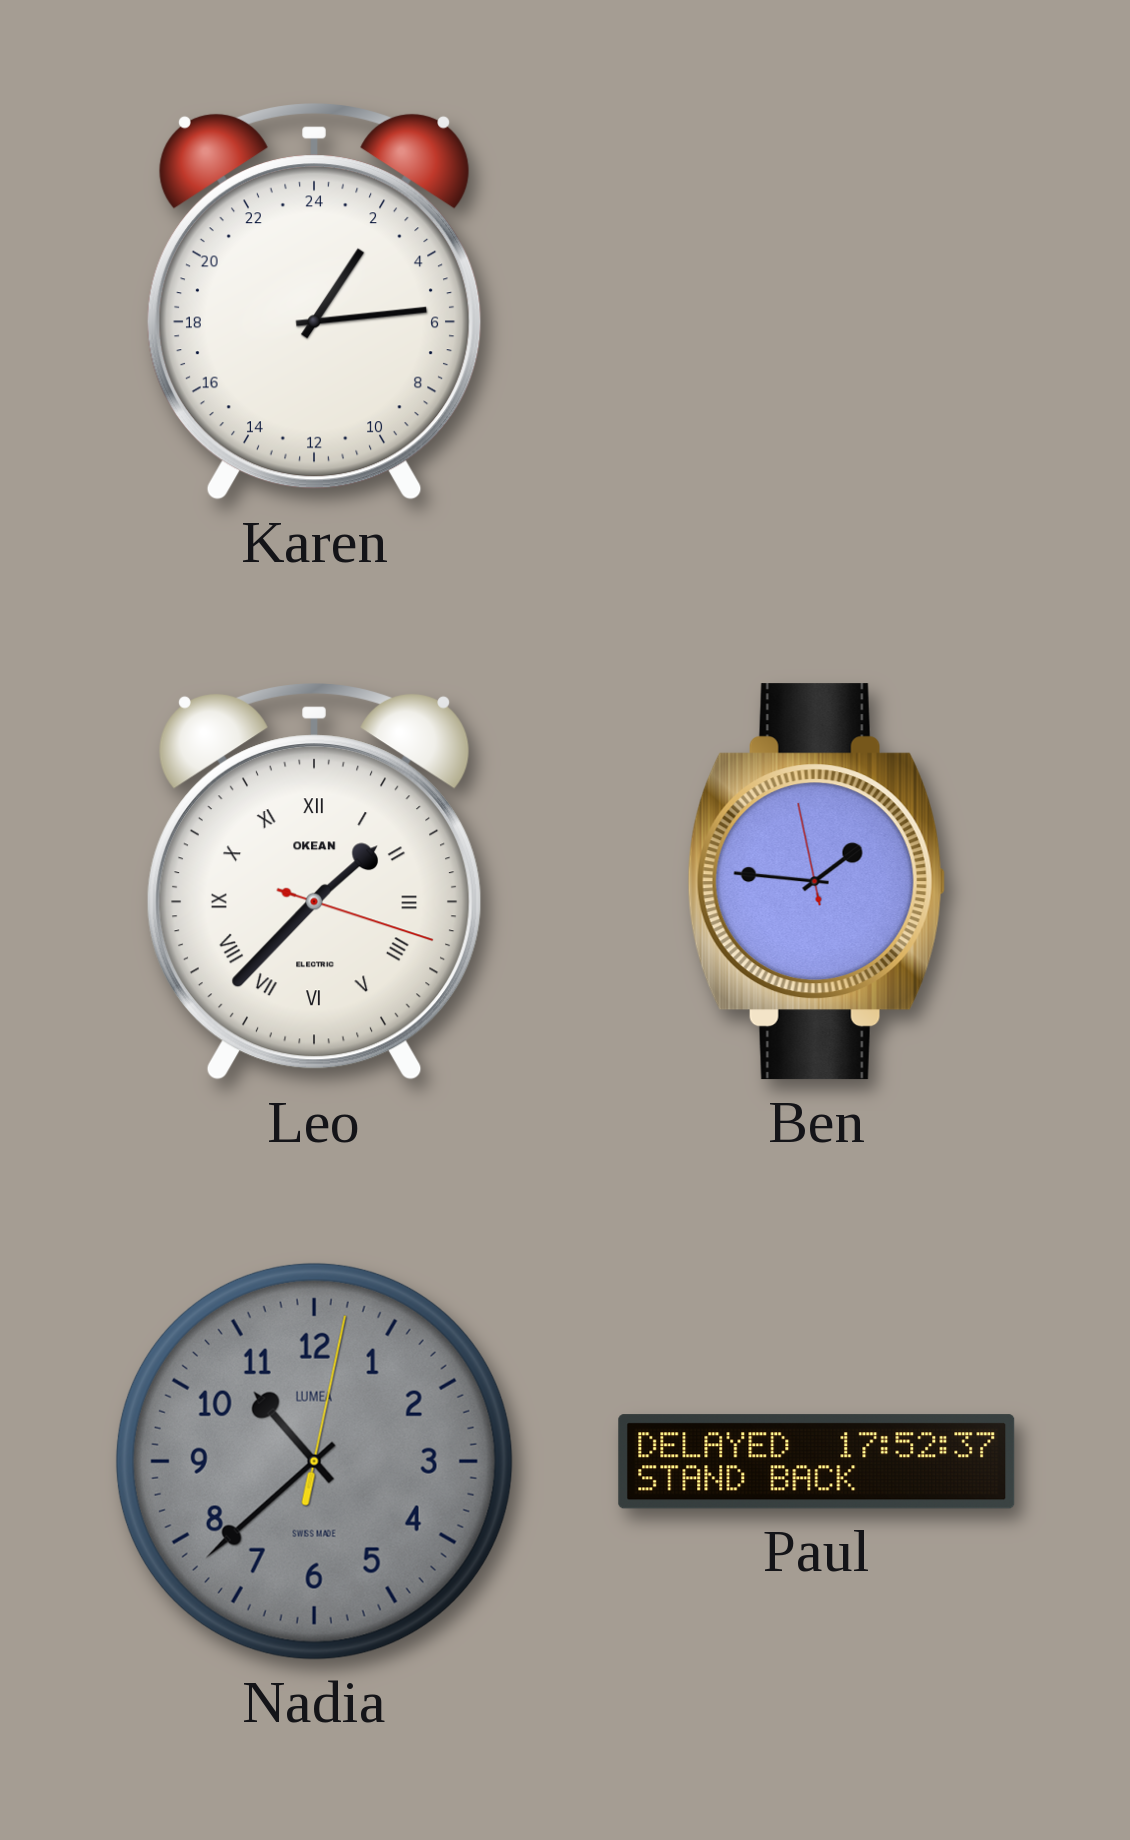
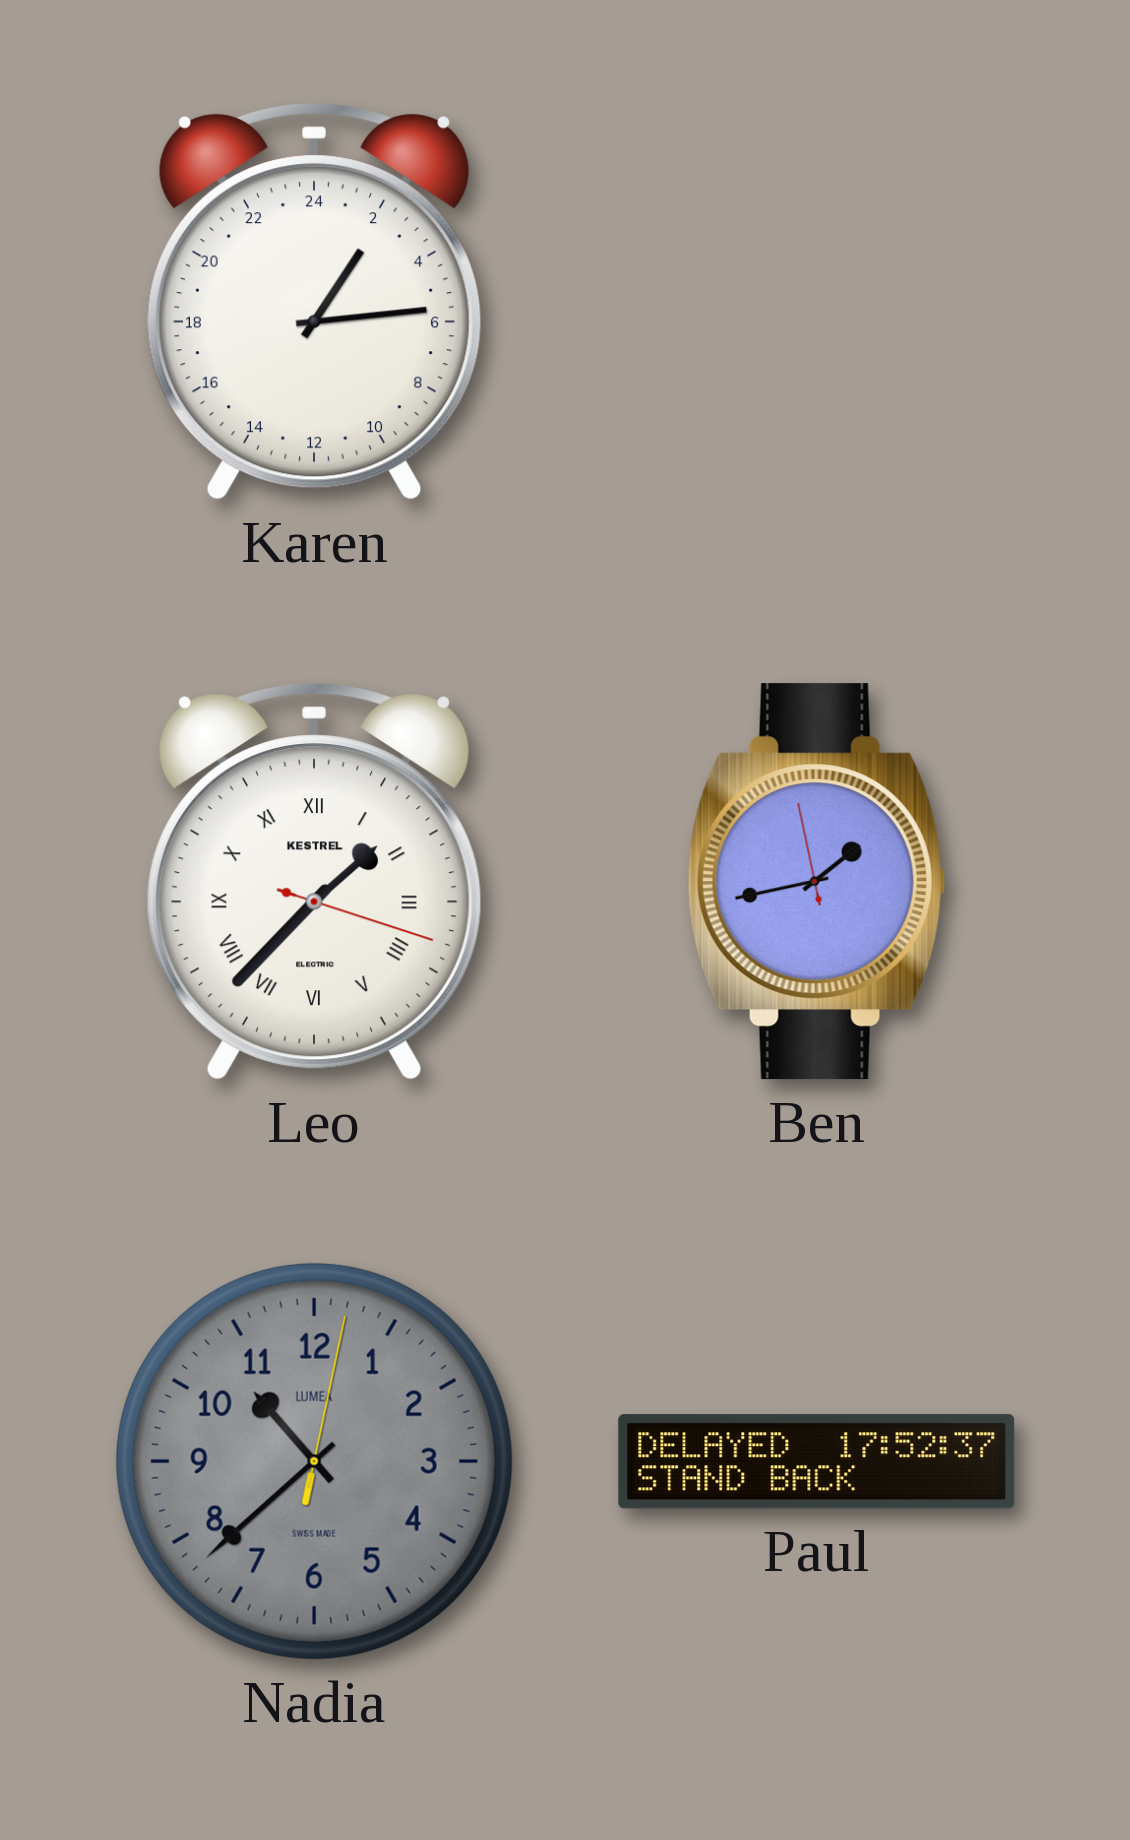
Leo brand: OKEAN -> KESTREL (314, 881)
Ben: 1:45 -> 1:42 (816, 882)
